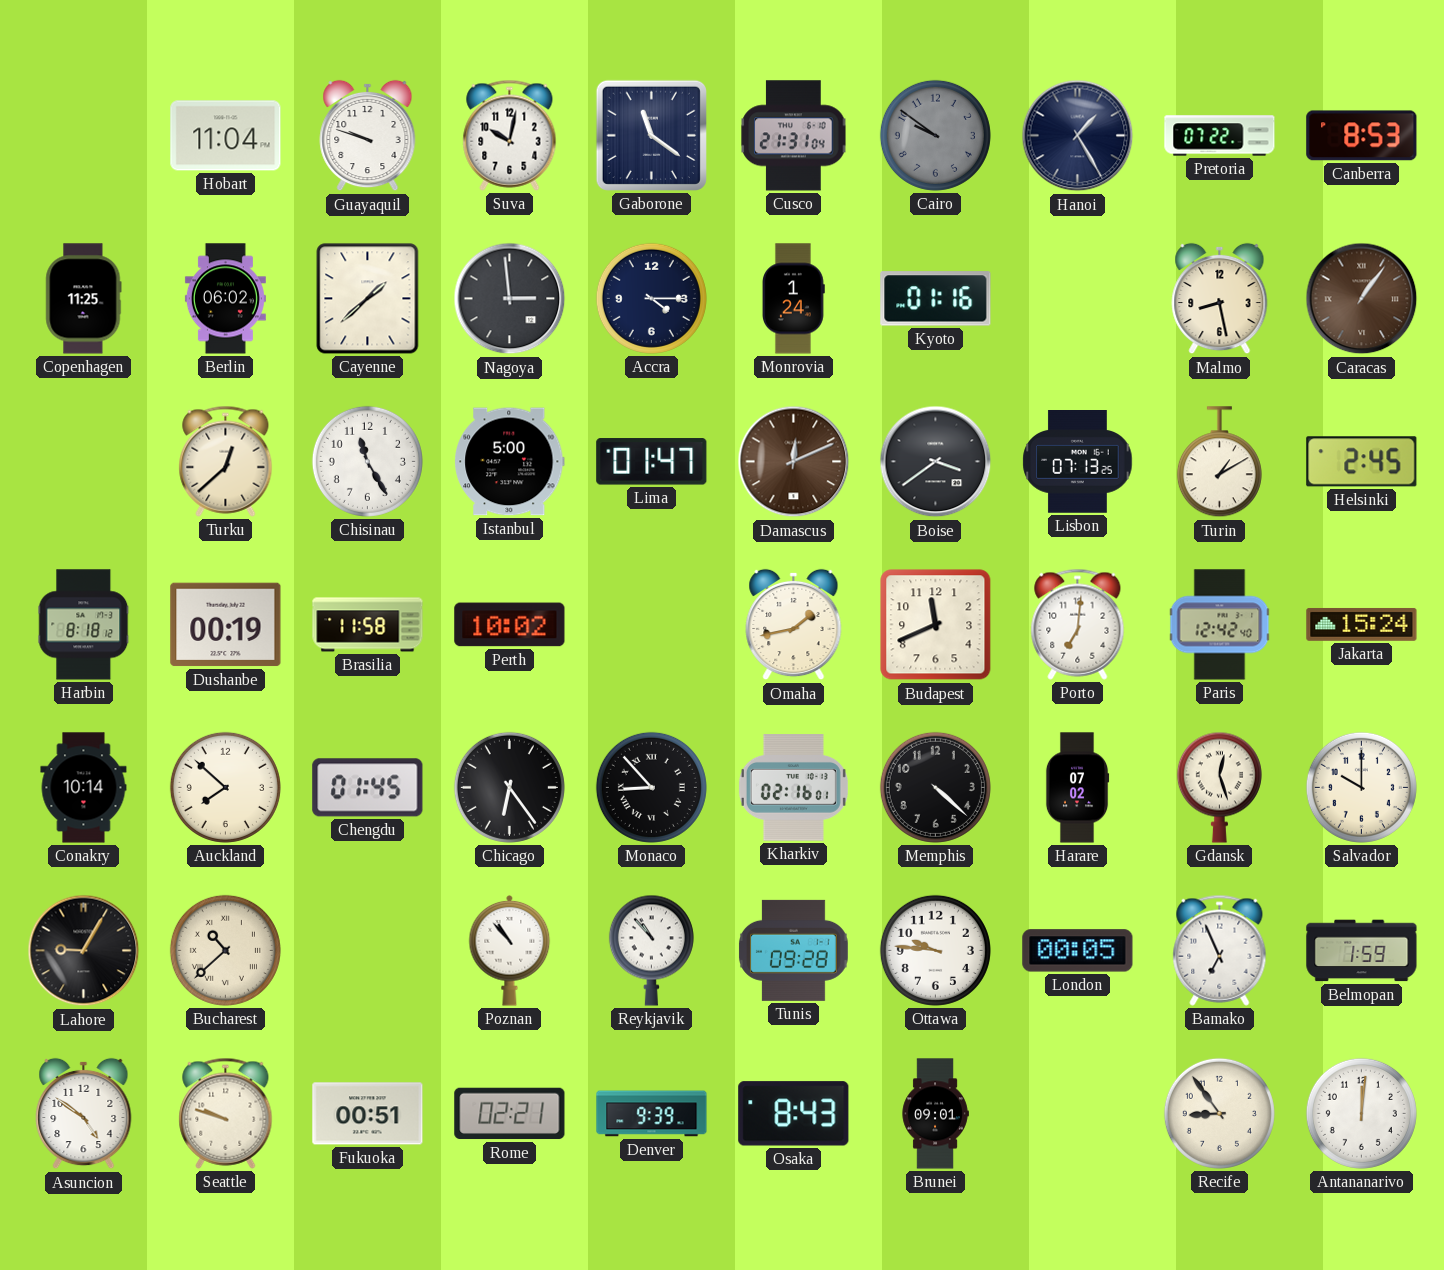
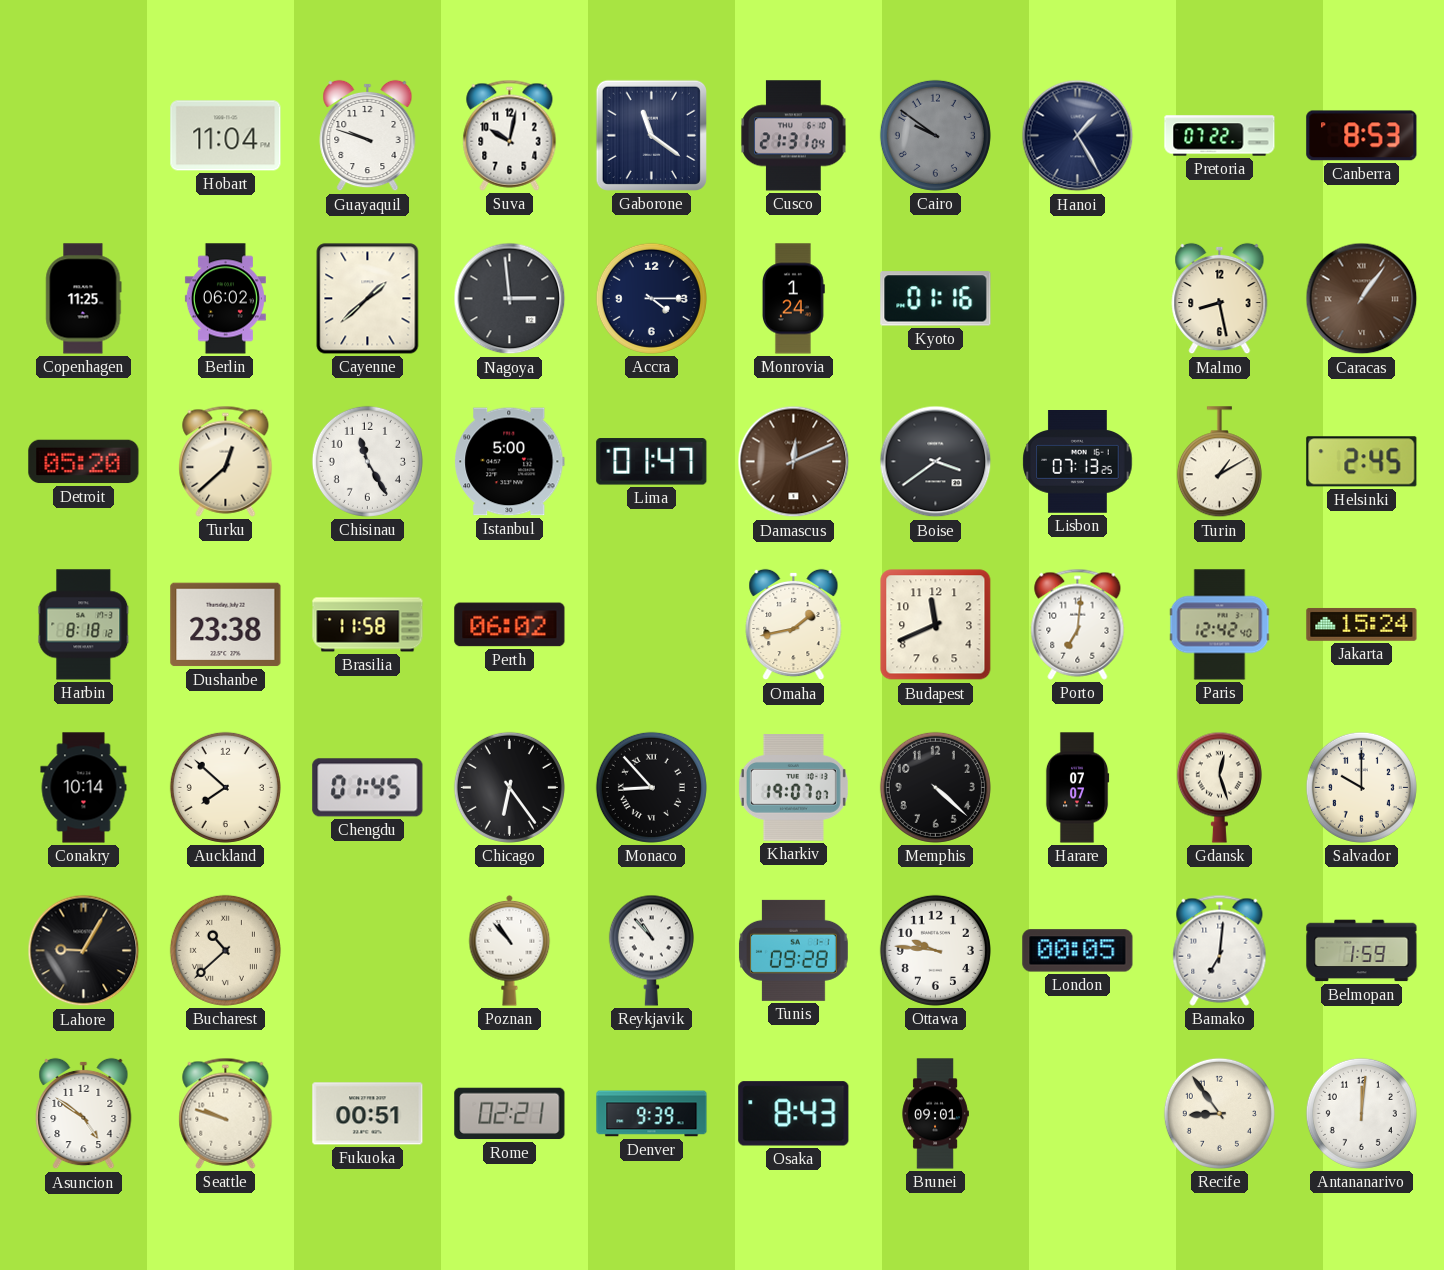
Detroit: none -> 05:20 (84, 462)
Dushanbe: 00:19 -> 23:38 (226, 625)
Perth: 10:02 -> 06:02 (510, 625)
Kharkiv: 02:16 -> 19:07 (793, 788)
Harare: 07:02 -> 07:07 (1077, 788)
Bamako: 6:56 -> 7:01 (1220, 950)
